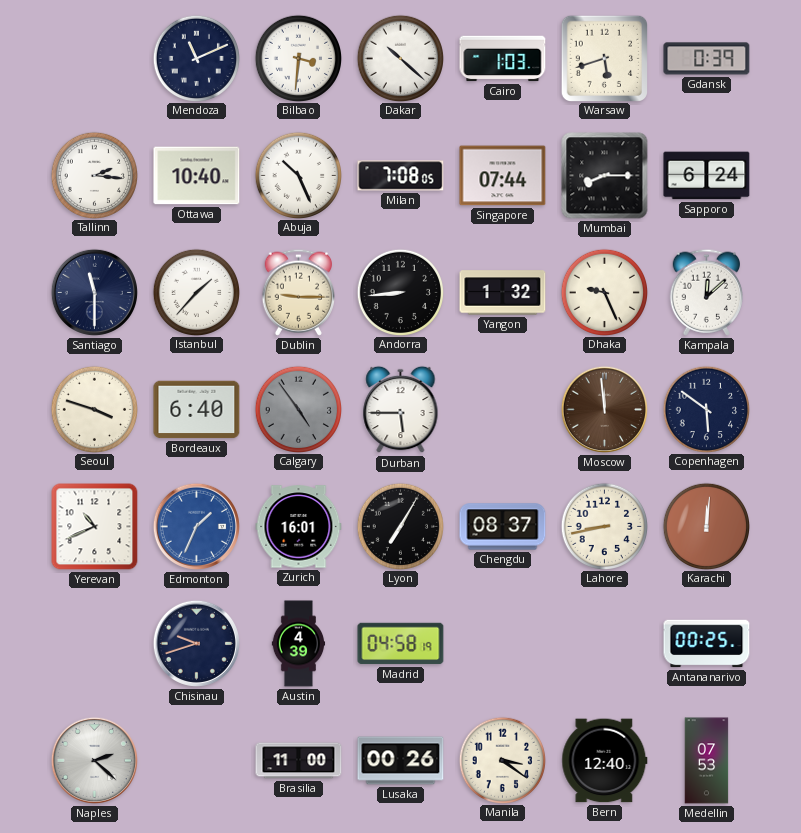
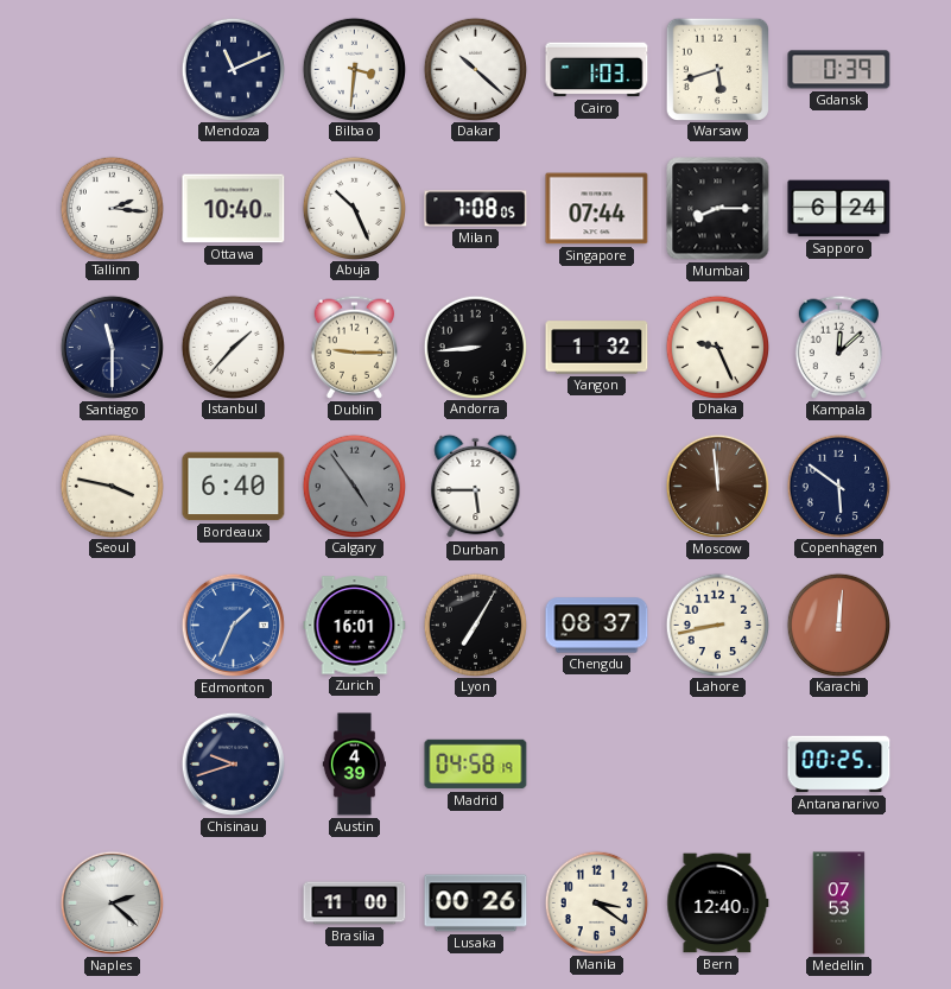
Seoul: 3:48 -> 3:47 (112, 486)
Yerevan: 10:41 -> none (95, 527)
